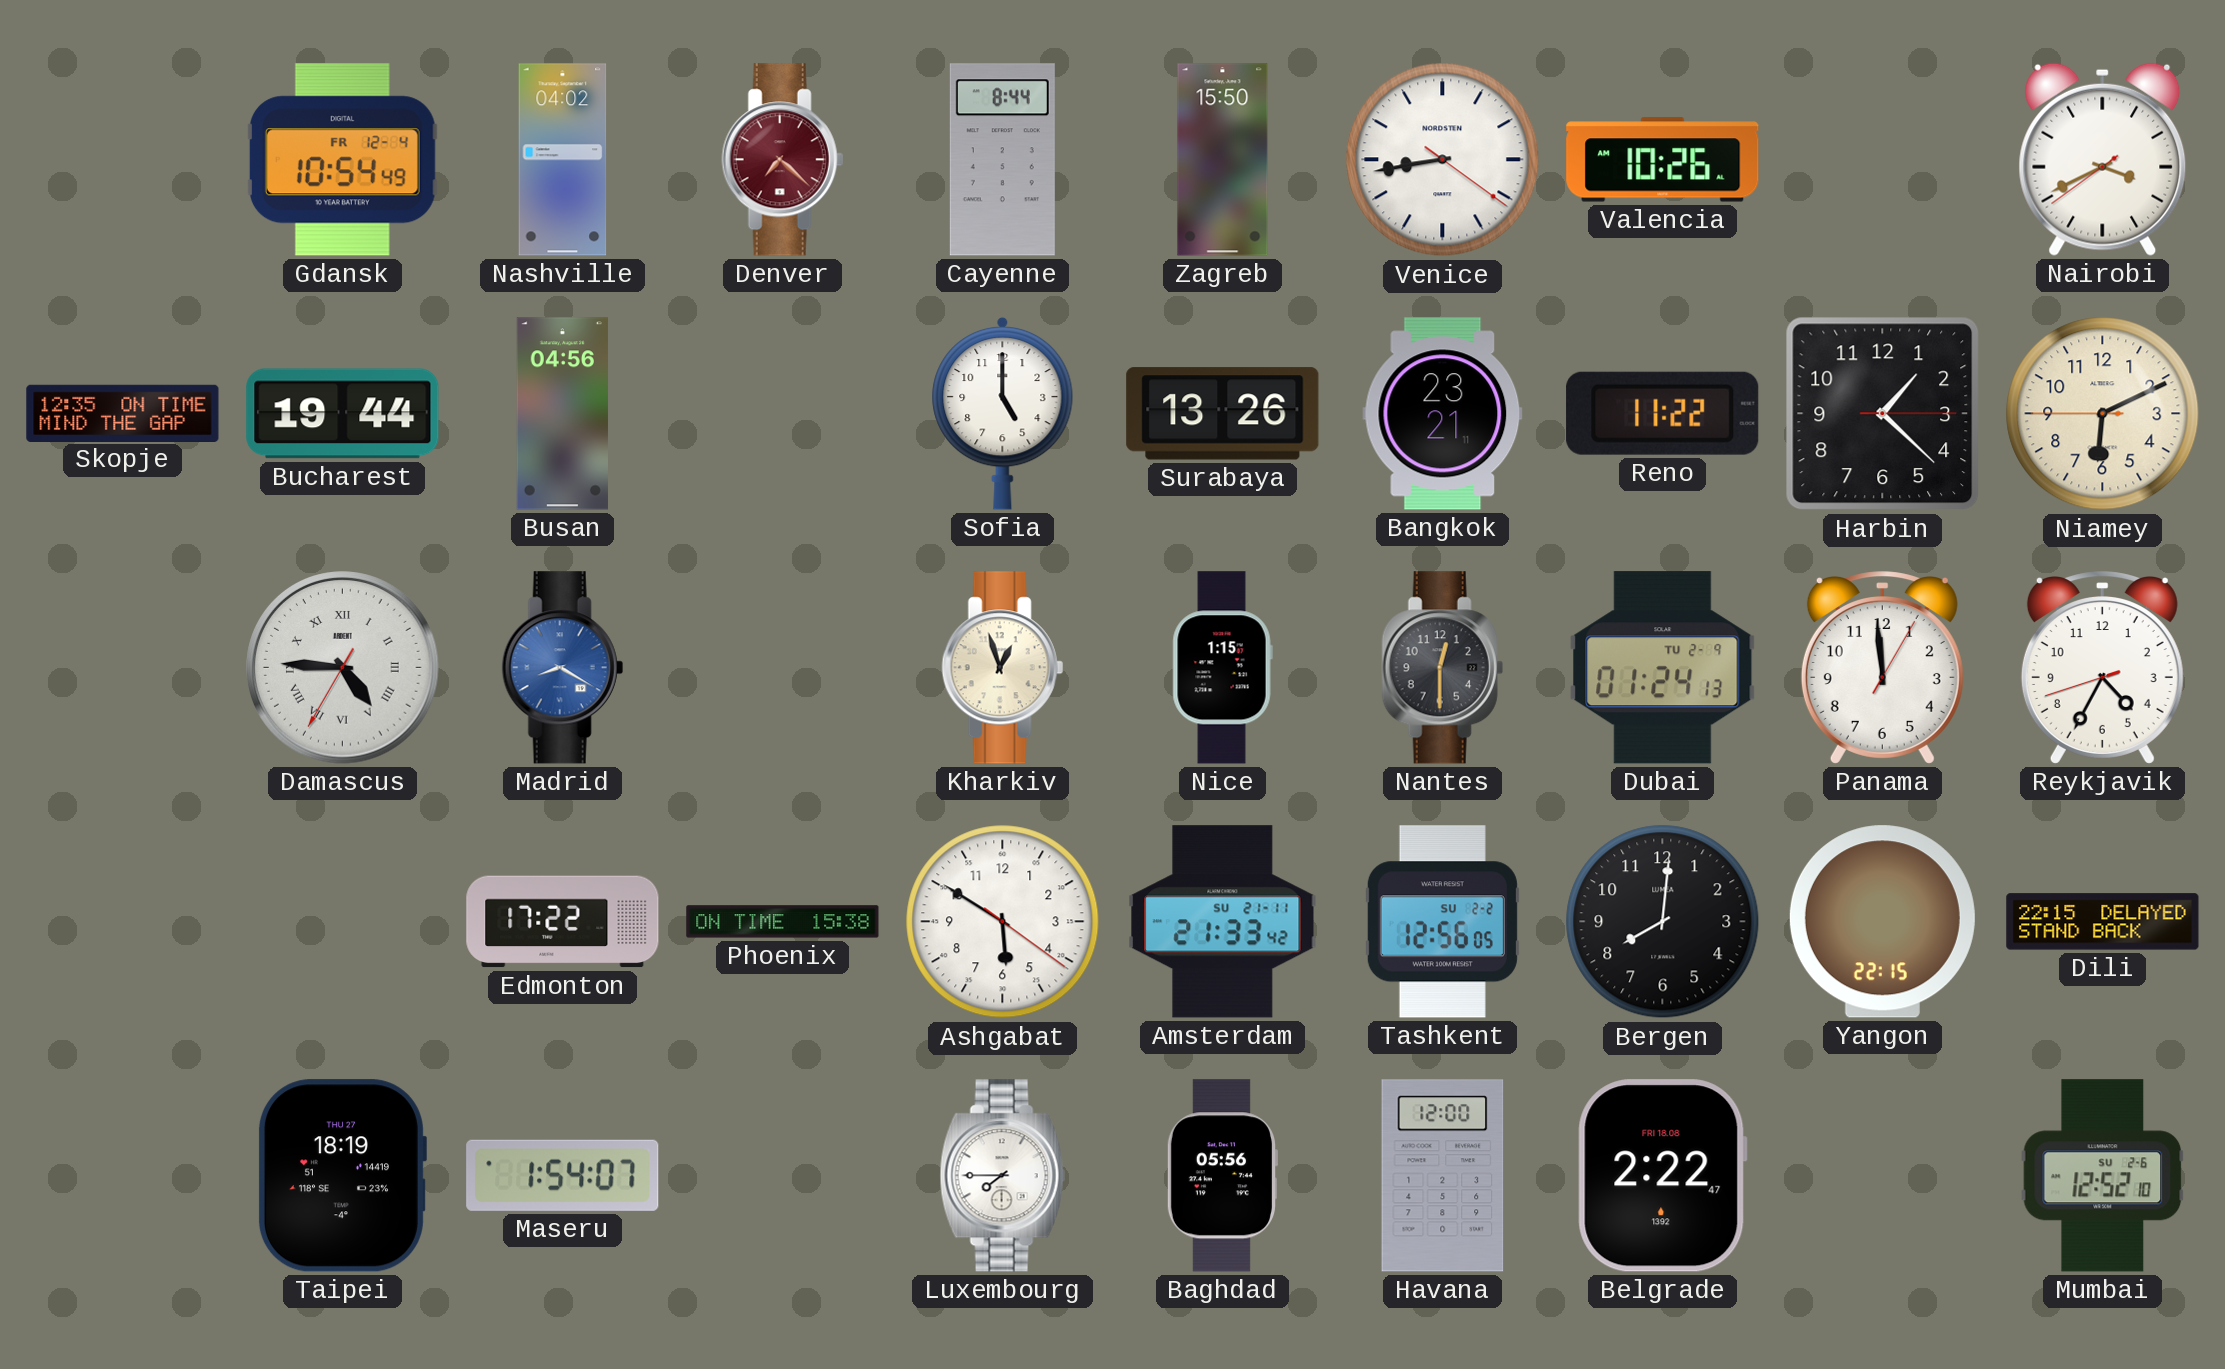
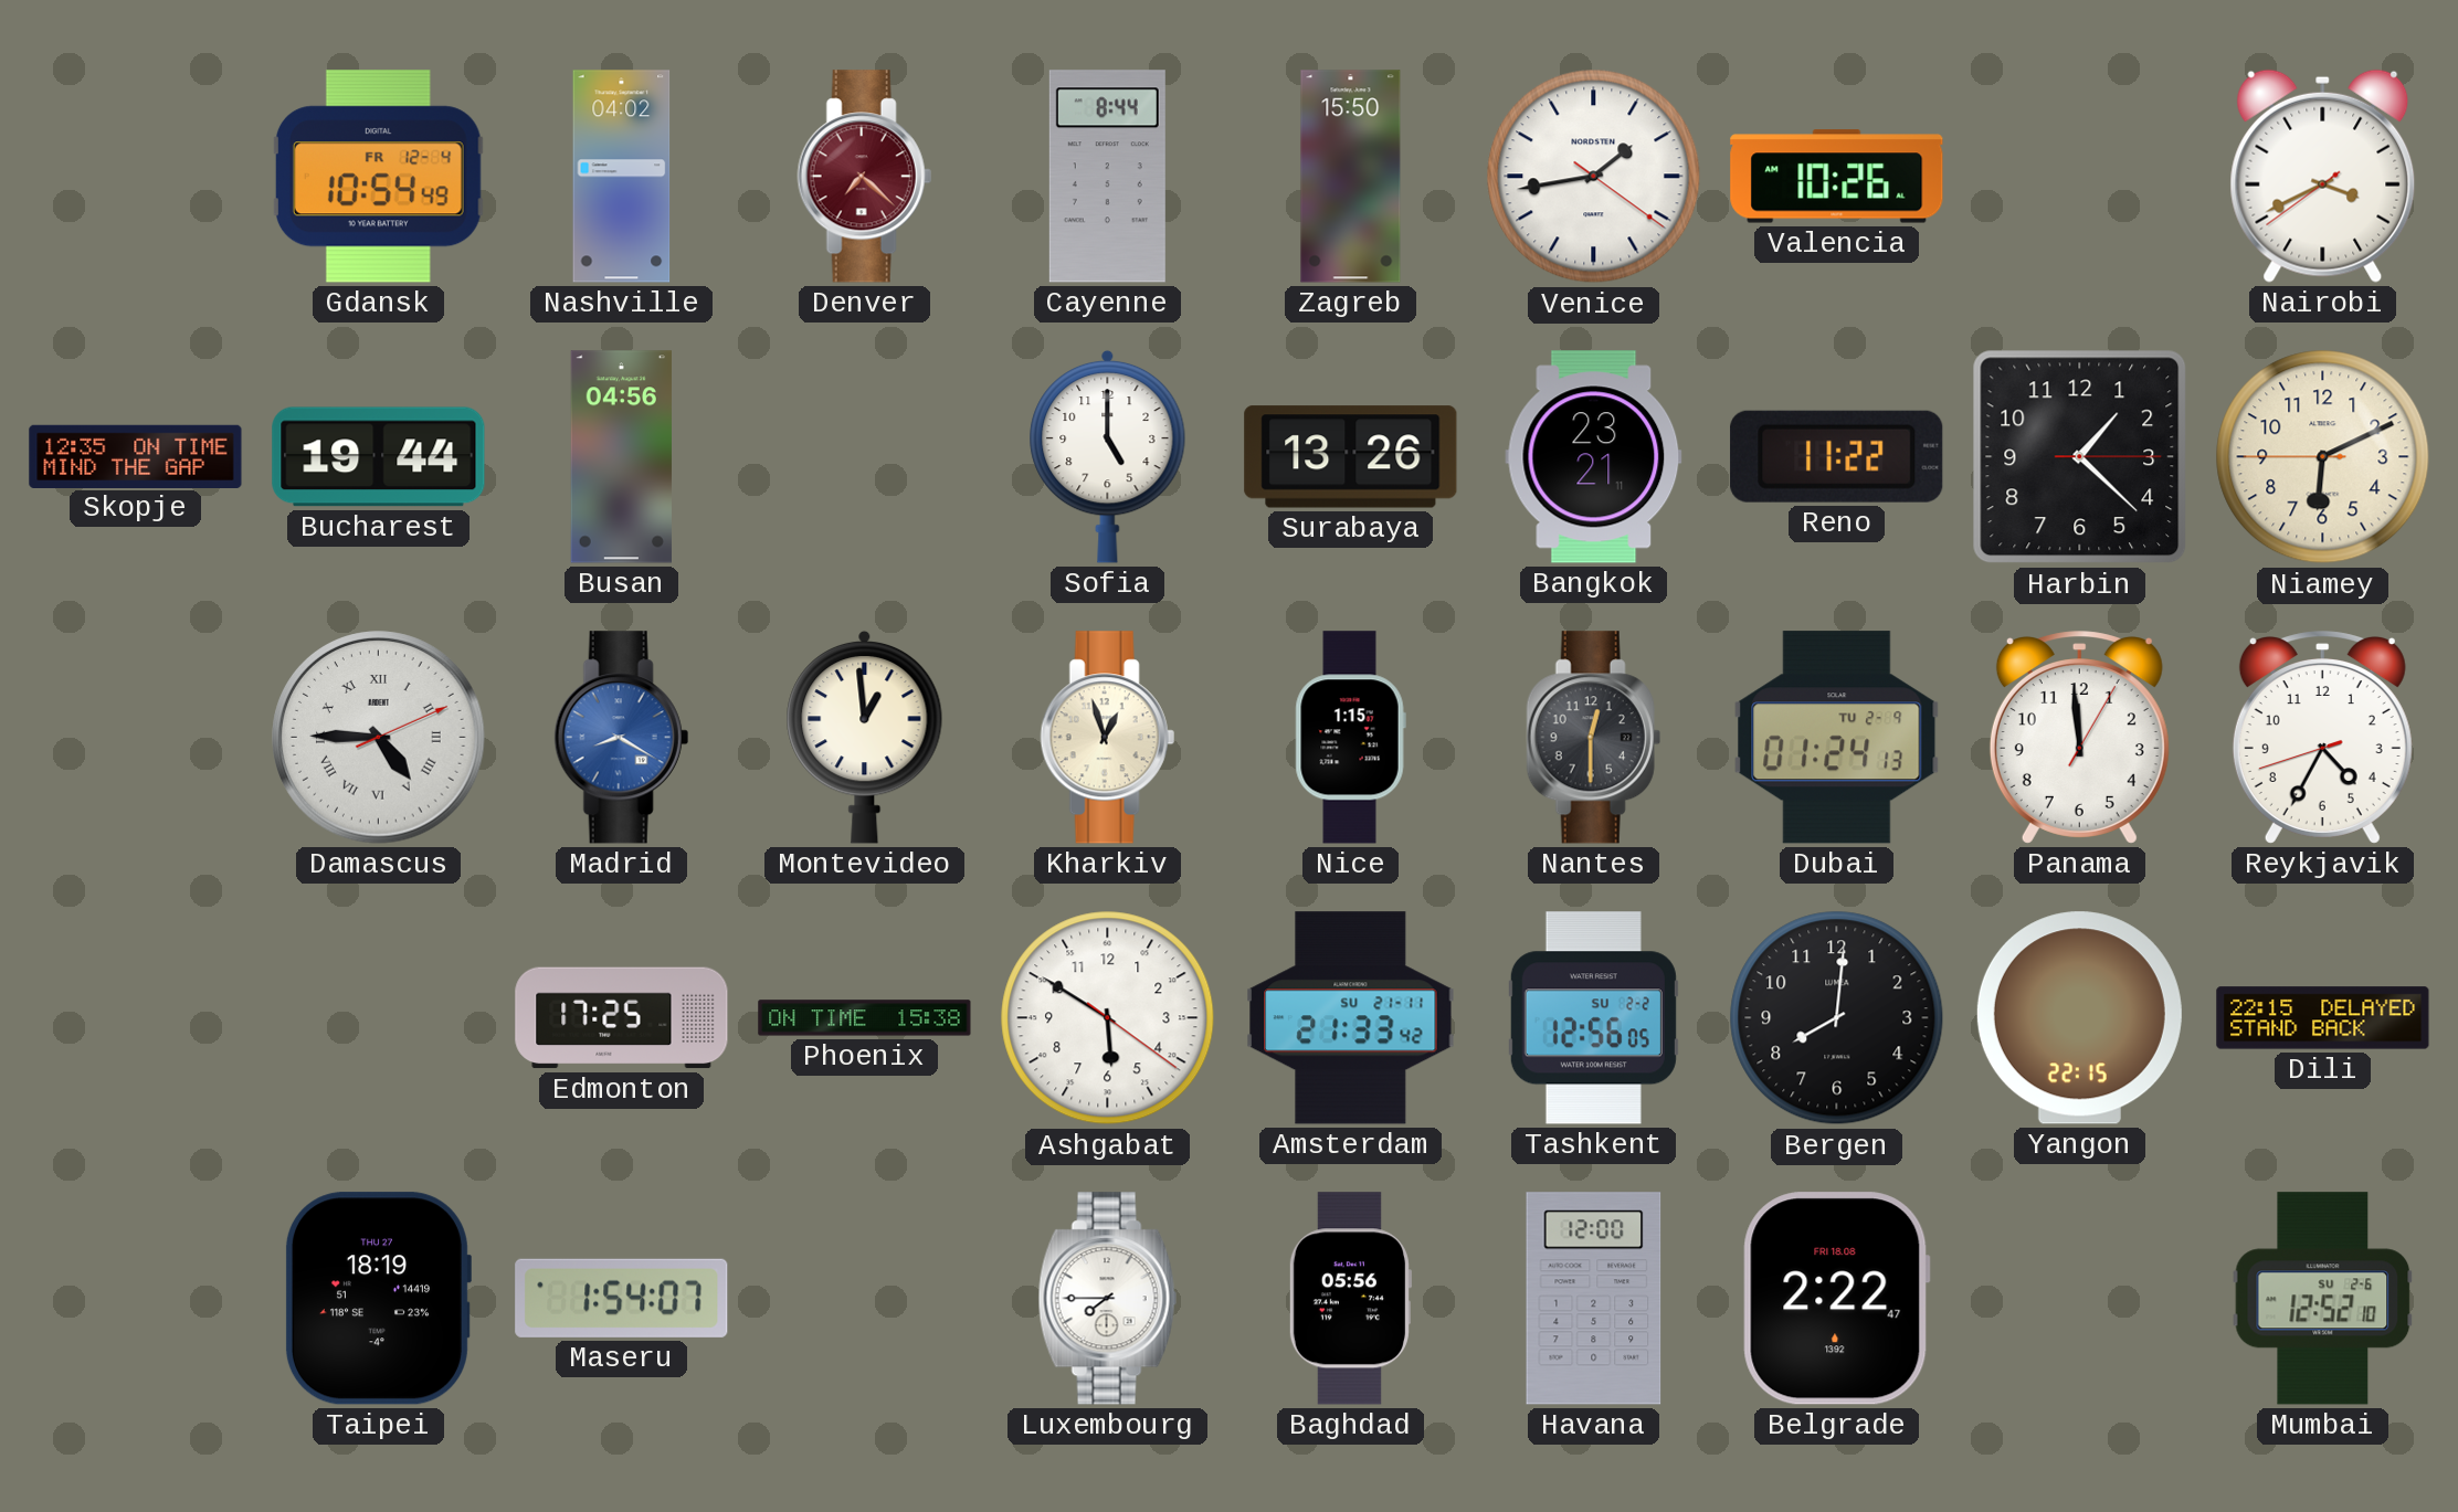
Venice: 8:43 -> 1:43 (1594, 177)
Damascus: 4:45:35 -> 4:45:11 (379, 738)
Montevideo: none -> 12:59 (865, 737)
Edmonton: 17:22 -> 17:25 (622, 1018)
